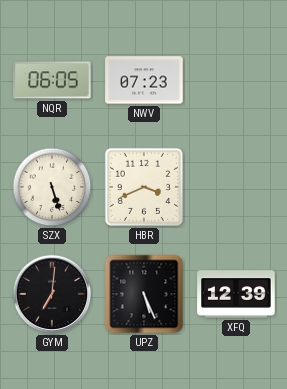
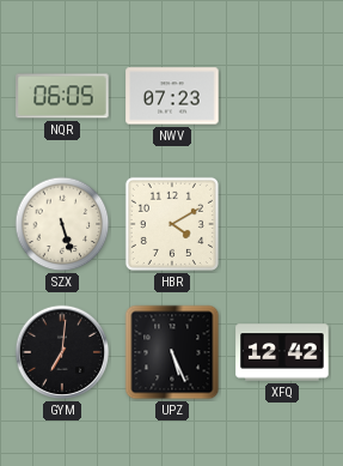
HBR: 3:41 -> 4:10 (172, 224)
XFQ: 12:39 -> 12:42 (282, 352)
